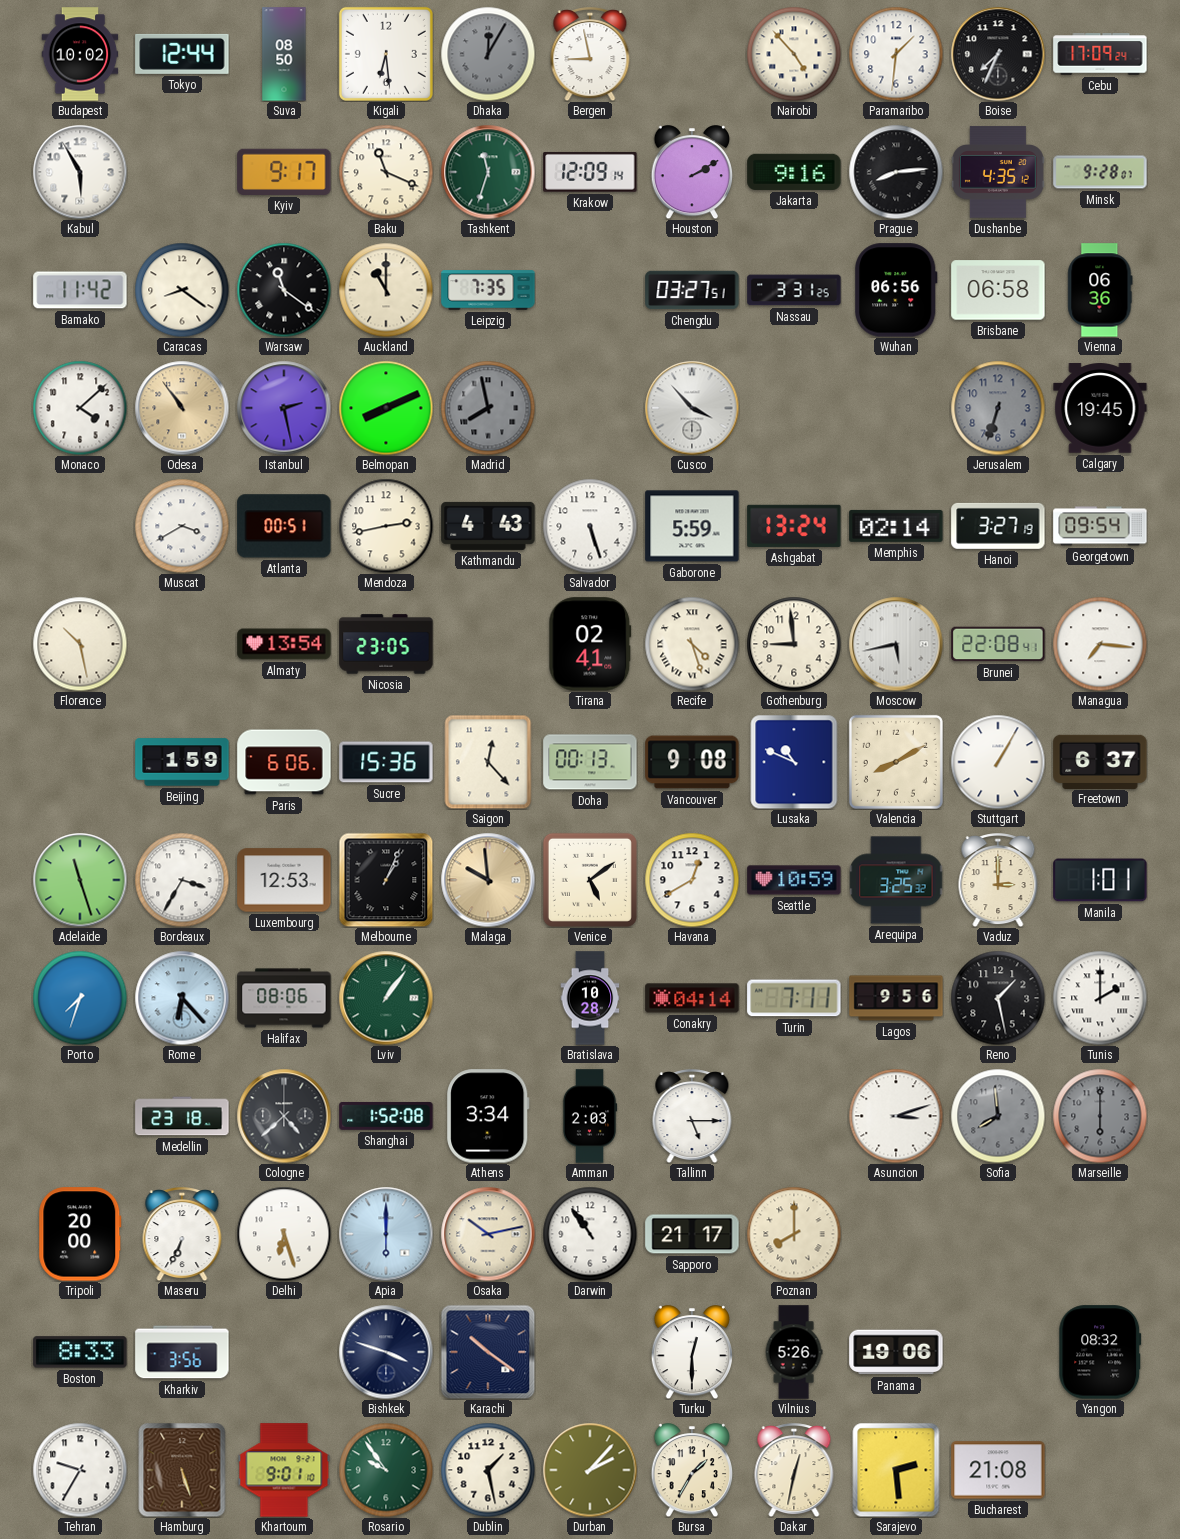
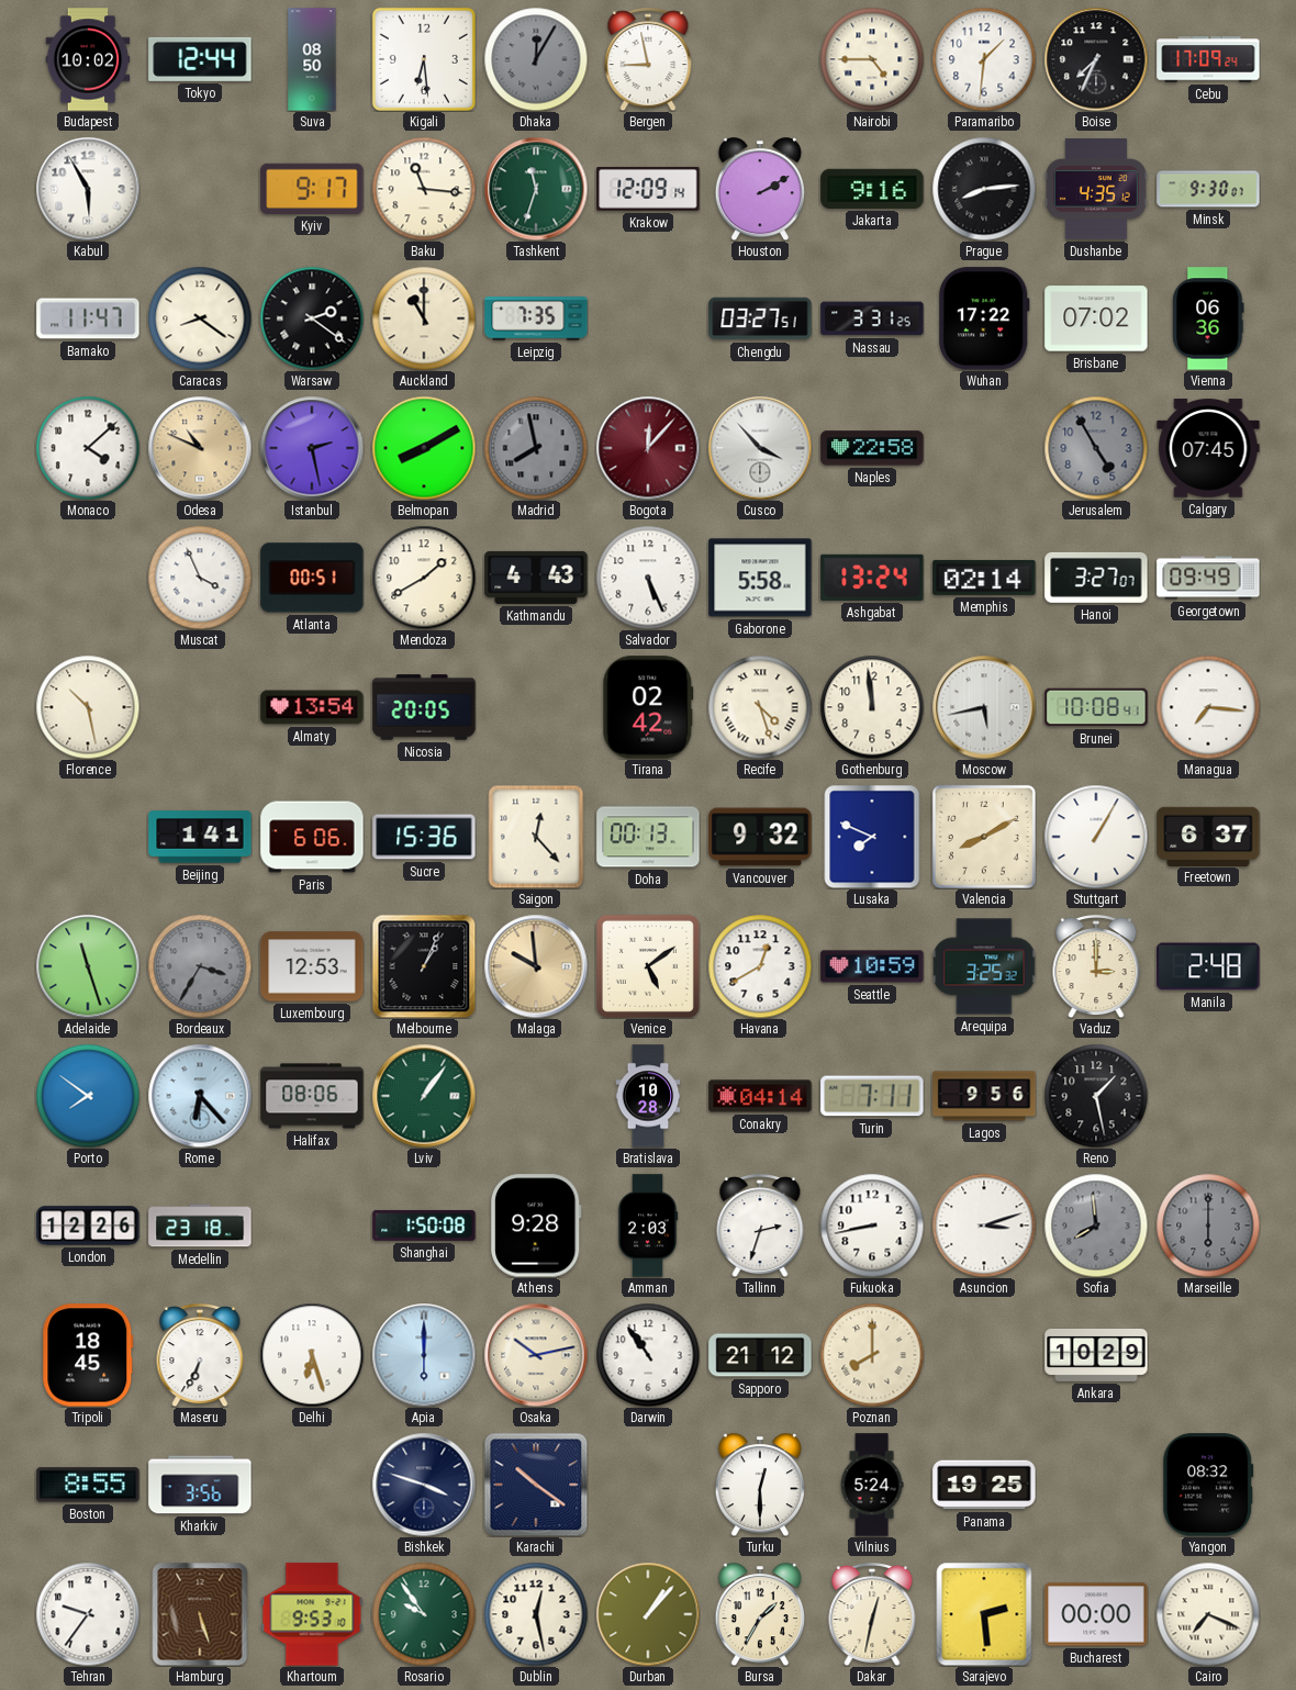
Nairobi: 4:53 -> 4:45 (872, 59)
Baku: 11:19 -> 11:16 (424, 189)
Minsk: 9:28 -> 9:30 (1208, 189)
Bamako: 11:42 -> 11:47 (88, 318)
Warsaw: 11:21 -> 2:21 (312, 318)
Wuhan: 06:56 -> 17:22 (985, 318)
Brisbane: 06:58 -> 07:02 (1096, 318)
Odesa: 10:54 -> 10:49 (200, 448)
Belmopan: 8:11 -> 8:10 (424, 448)
Bogota: none -> 12:07 (648, 448)
Naples: none -> 22:58 (872, 448)
Jerusalem: 6:33 -> 4:55 (1096, 448)
Calgary: 19:45 -> 07:45 (1208, 448)
Muscat: 3:40 -> 3:56 (200, 578)
Mendoza: 2:43 -> 1:40 (424, 578)
Salvador: 5:27 -> 5:26 (648, 578)
Gaborone: 5:59 -> 5:58 (760, 578)
Hanoi: 3:27:19 -> 3:27:07 (1096, 578)
Georgetown: 09:54 -> 09:49 (1208, 578)
Nicosia: 23:05 -> 20:05 (424, 707)
Tirana: 02:41 -> 02:42 (648, 707)
Gothenburg: 8:59 -> 11:59 (872, 707)
Brunei: 22:08 -> 10:08 (1096, 707)
Beijing: 1:59 -> 1:41 (200, 837)
Vancouver: 9:08 -> 9:32 (760, 837)
Lusaka: 10:49 -> 7:49 (872, 837)
Bordeaux dial: white -> grey (200, 966)
Manila: 1:01 -> 2:48 (1208, 966)
Porto: 7:33 -> 7:51 (88, 1096)
Tunis: 2:00 -> none (1100, 998)
London: none -> 12:26 (88, 1225)
Cologne: 4:38 -> none (284, 1116)
Shanghai: 1:52 -> 1:50 (424, 1225)
Athens: 3:34 -> 9:28 (537, 1225)
Tallinn: 5:15 -> 2:33 (760, 1225)
Fukuoka: none -> 8:43 (872, 1225)
Tripoli: 20:00 -> 18:45 (88, 1355)
Sapporo: 21:17 -> 21:12 (760, 1355)
Ankara: none -> 10:29 (1096, 1355)
Boston: 8:33 -> 8:55 (88, 1485)
Vilnius: 5:26 -> 5:24 (872, 1485)
Panama: 19:06 -> 19:25 (984, 1485)
Tehran: 9:35 -> 9:36 (88, 1614)
Khartoum: 9:01 -> 9:53 (312, 1614)
Dublin: 1:28 -> 12:28 (536, 1614)
Durban: 2:07 -> 1:07 (648, 1614)
Bucharest: 21:08 -> 00:00 (1096, 1614)
Cairo: none -> 7:19 (1208, 1614)
